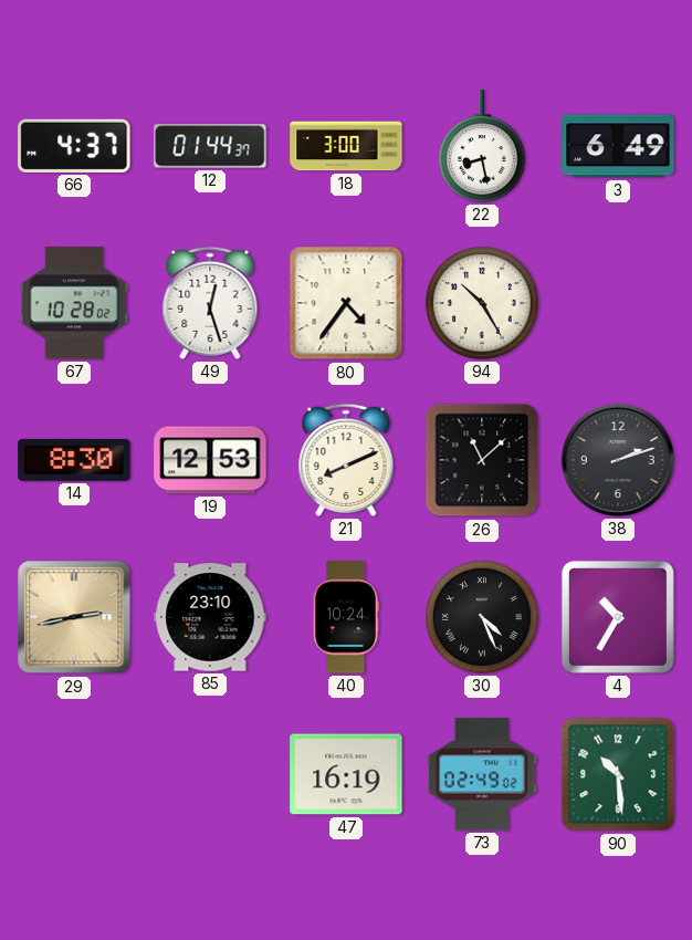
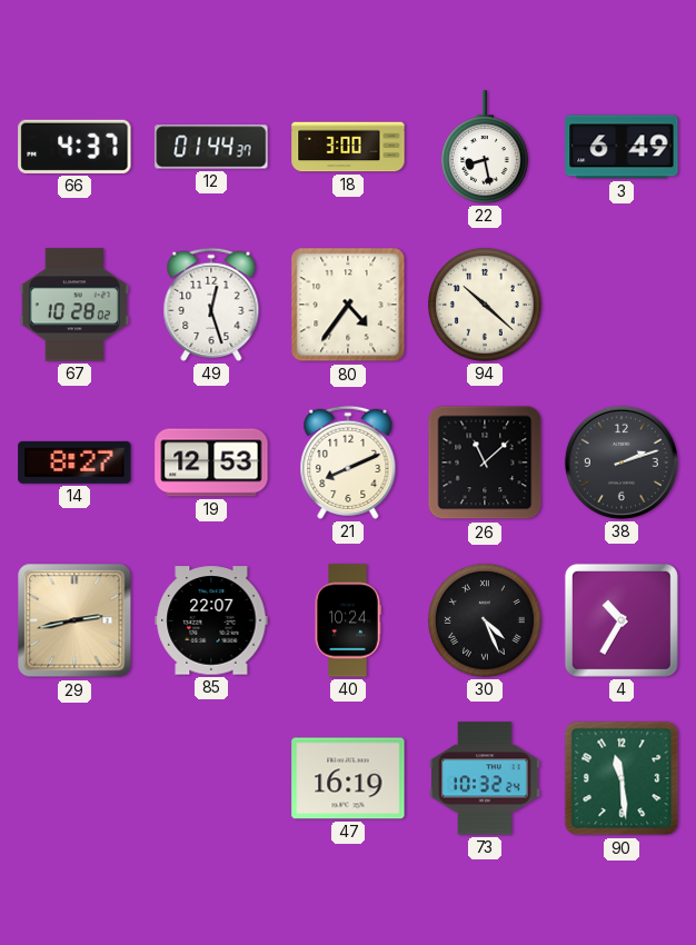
94: 10:25 -> 10:22 (486, 306)
14: 8:30 -> 8:27 (74, 462)
85: 23:10 -> 22:07 (211, 620)
73: 02:49 -> 10:32 (485, 778)
90: 10:29 -> 11:29 (622, 778)
